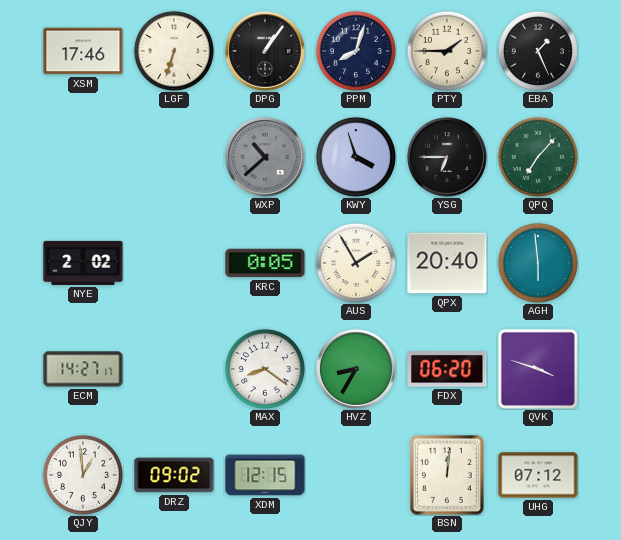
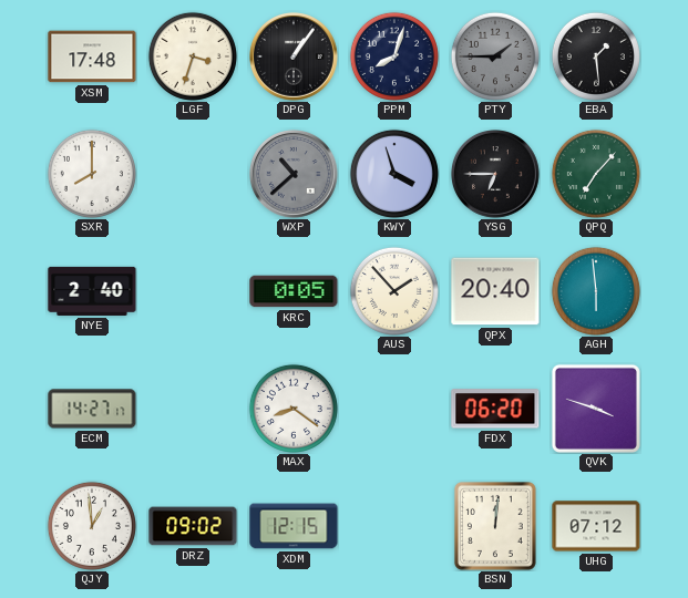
XSM: 17:46 -> 17:48 (92, 56)
LGF: 6:33 -> 3:33 (193, 56)
PTY dial: cream -> grey (495, 56)
EBA: 1:26 -> 1:29 (596, 56)
SXR: none -> 8:00 (92, 174)
NYE: 2:02 -> 2:40 (92, 291)
AUS: 1:55 -> 1:53 (394, 291)
HVZ: 8:35 -> none (357, 370)
